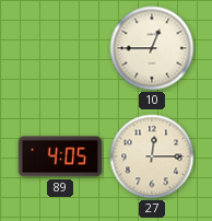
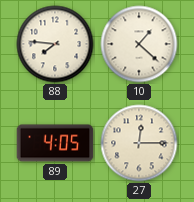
88: none -> 7:46 (55, 44)
10: 12:45 -> 1:22 (139, 44)
